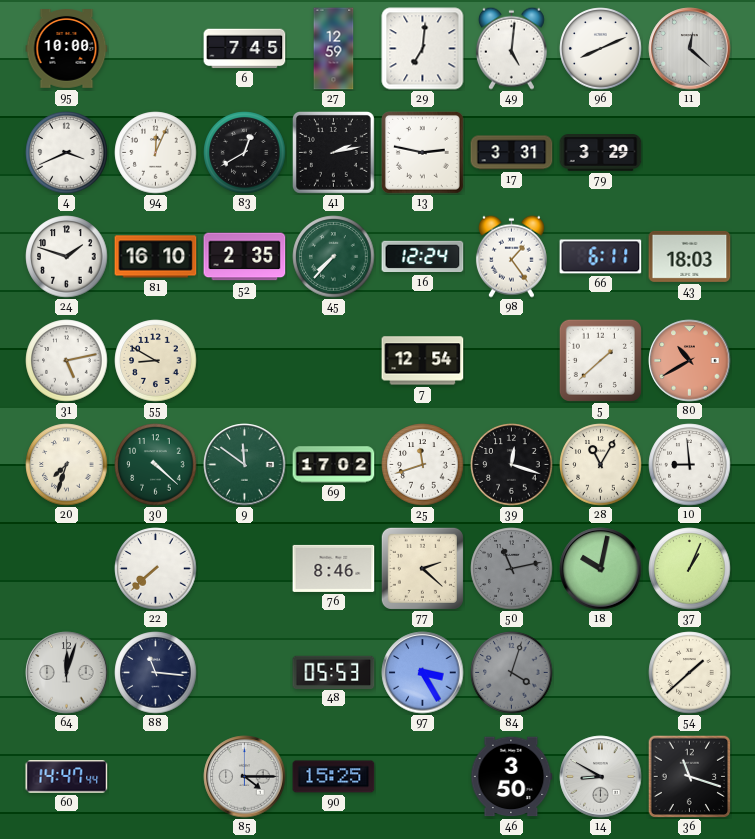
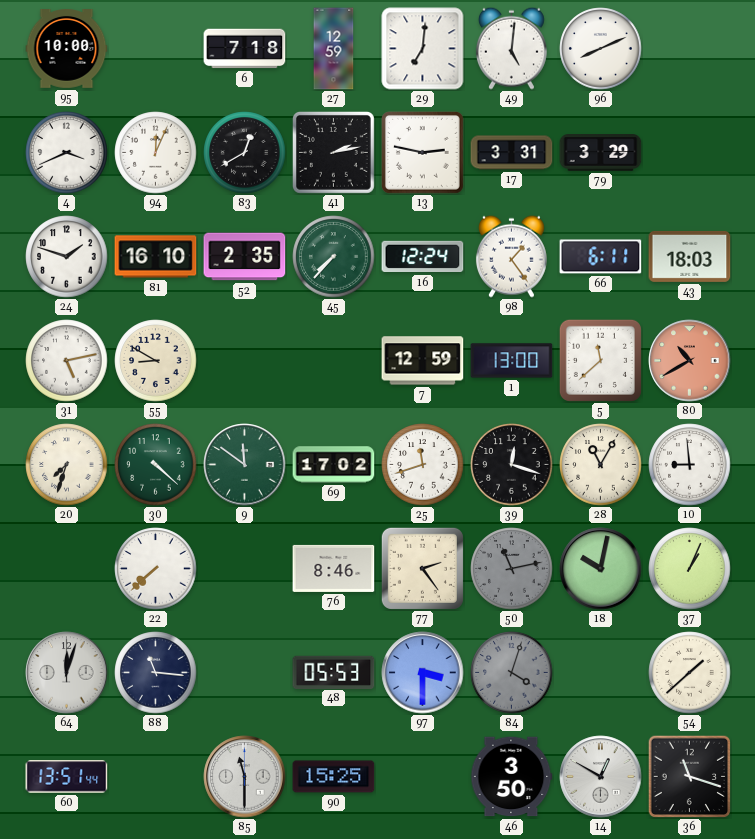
6: 7:45 -> 7:18 (245, 49)
11: 12:22 -> none (690, 49)
7: 12:54 -> 12:59 (423, 361)
1: none -> 13:00 (512, 361)
5: 1:38 -> 11:38 (600, 360)
77: 2:22 -> 2:24 (422, 568)
97: 3:25 -> 3:30 (423, 673)
60: 14:47 -> 13:51 (67, 777)
85: 4:15 -> 11:30 (245, 777)
14: 8:50 -> 12:50 (601, 777)
